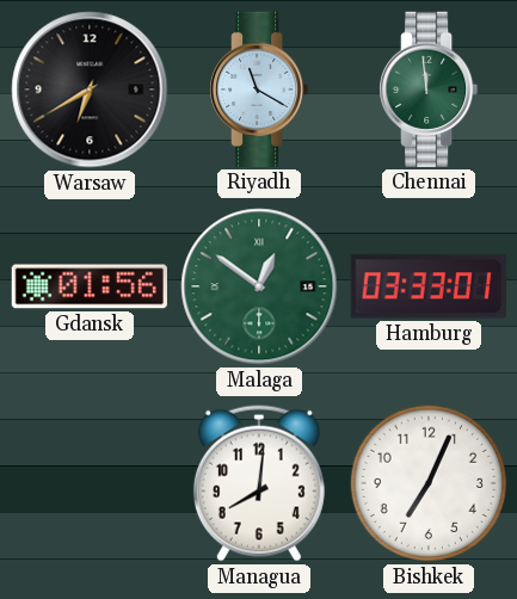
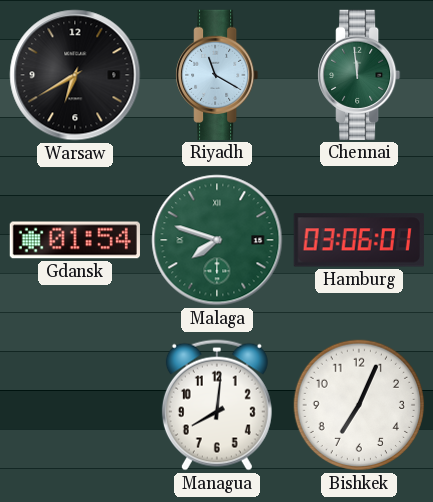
Gdansk: 01:56 -> 01:54 (75, 240)
Malaga: 12:51 -> 7:48 (217, 240)
Hamburg: 03:33 -> 03:06 (359, 240)
